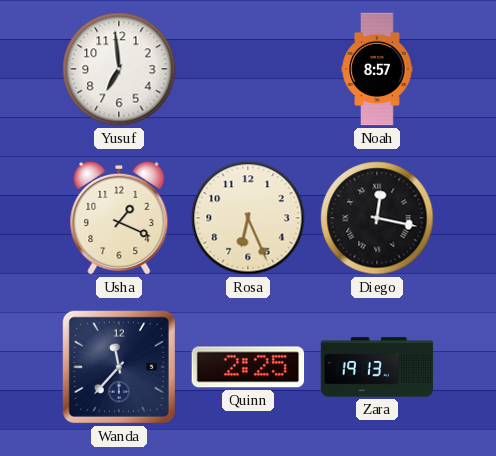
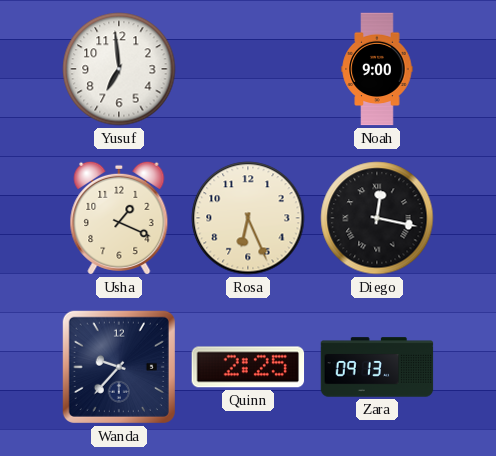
Noah: 8:57 -> 9:00 (377, 69)
Wanda: 11:37 -> 9:37 (119, 367)
Zara: 19:13 -> 09:13 (377, 367)
